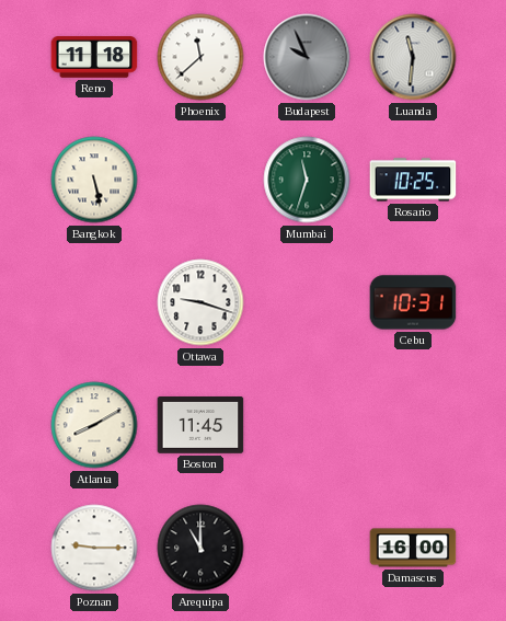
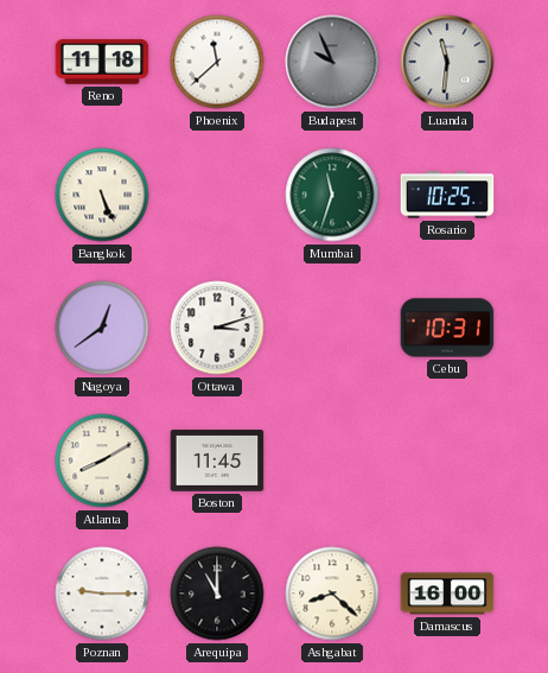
Bangkok: 5:28 -> 5:26 (102, 195)
Nagoya: none -> 12:39 (102, 328)
Ottawa: 9:18 -> 3:12 (217, 328)
Ashgabat: none -> 8:22 (332, 593)
